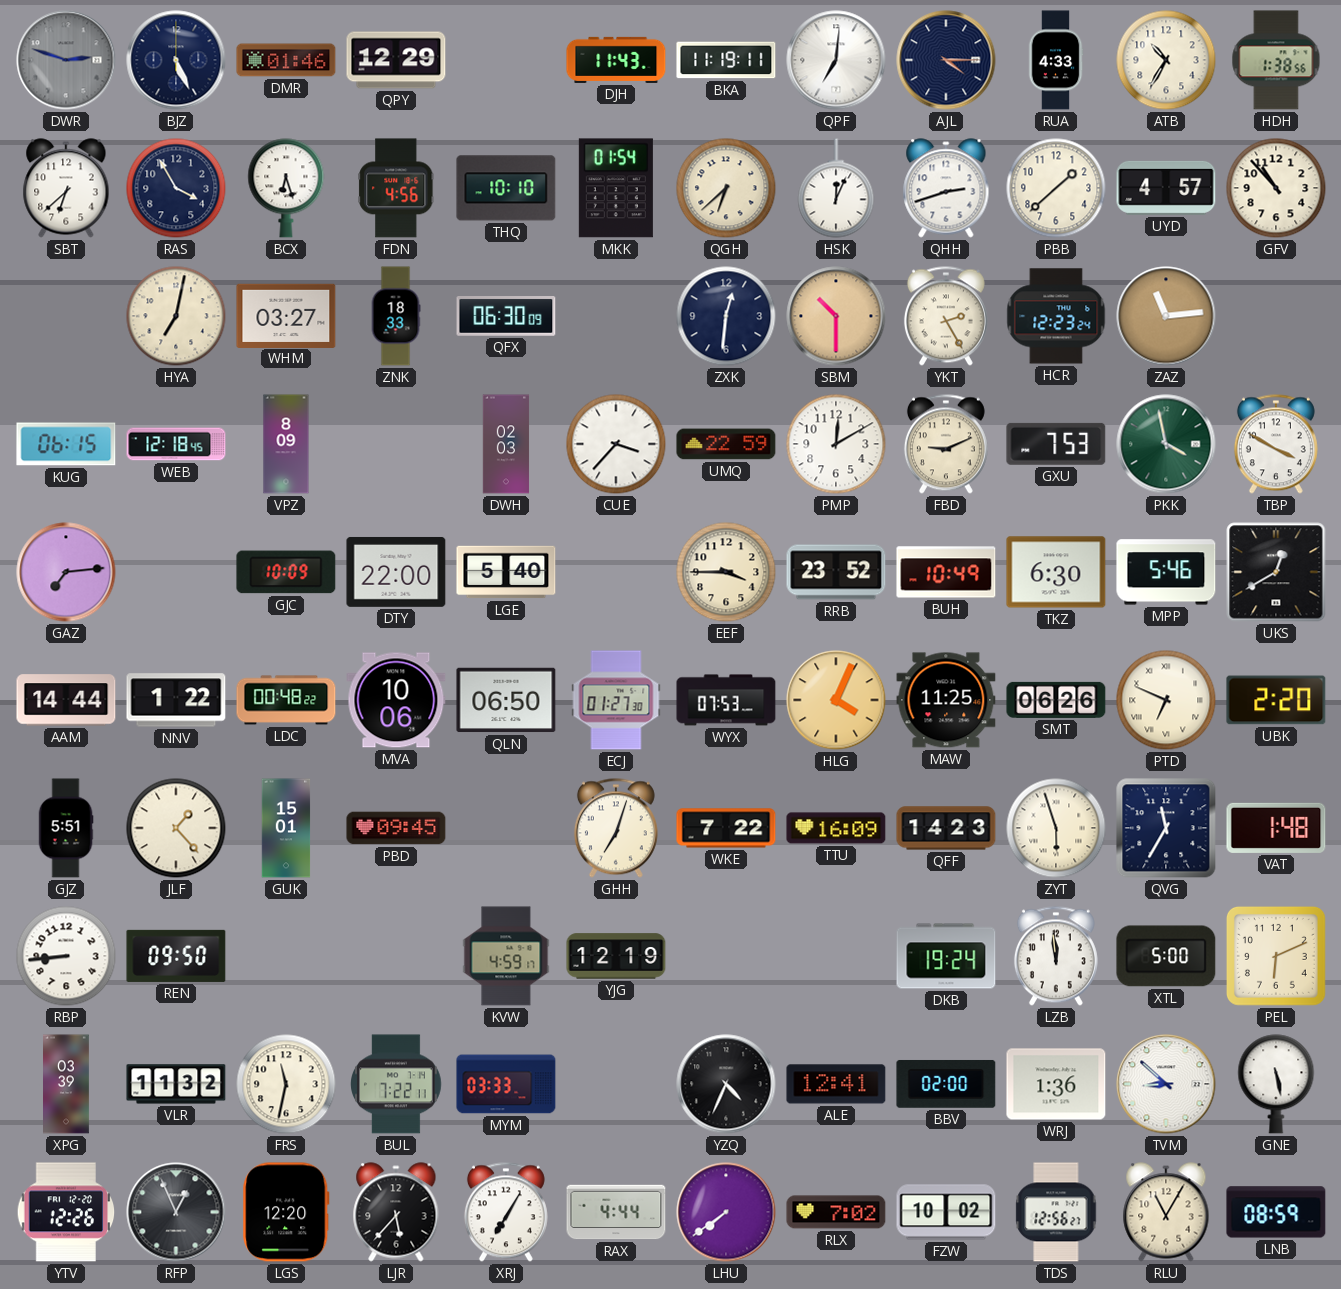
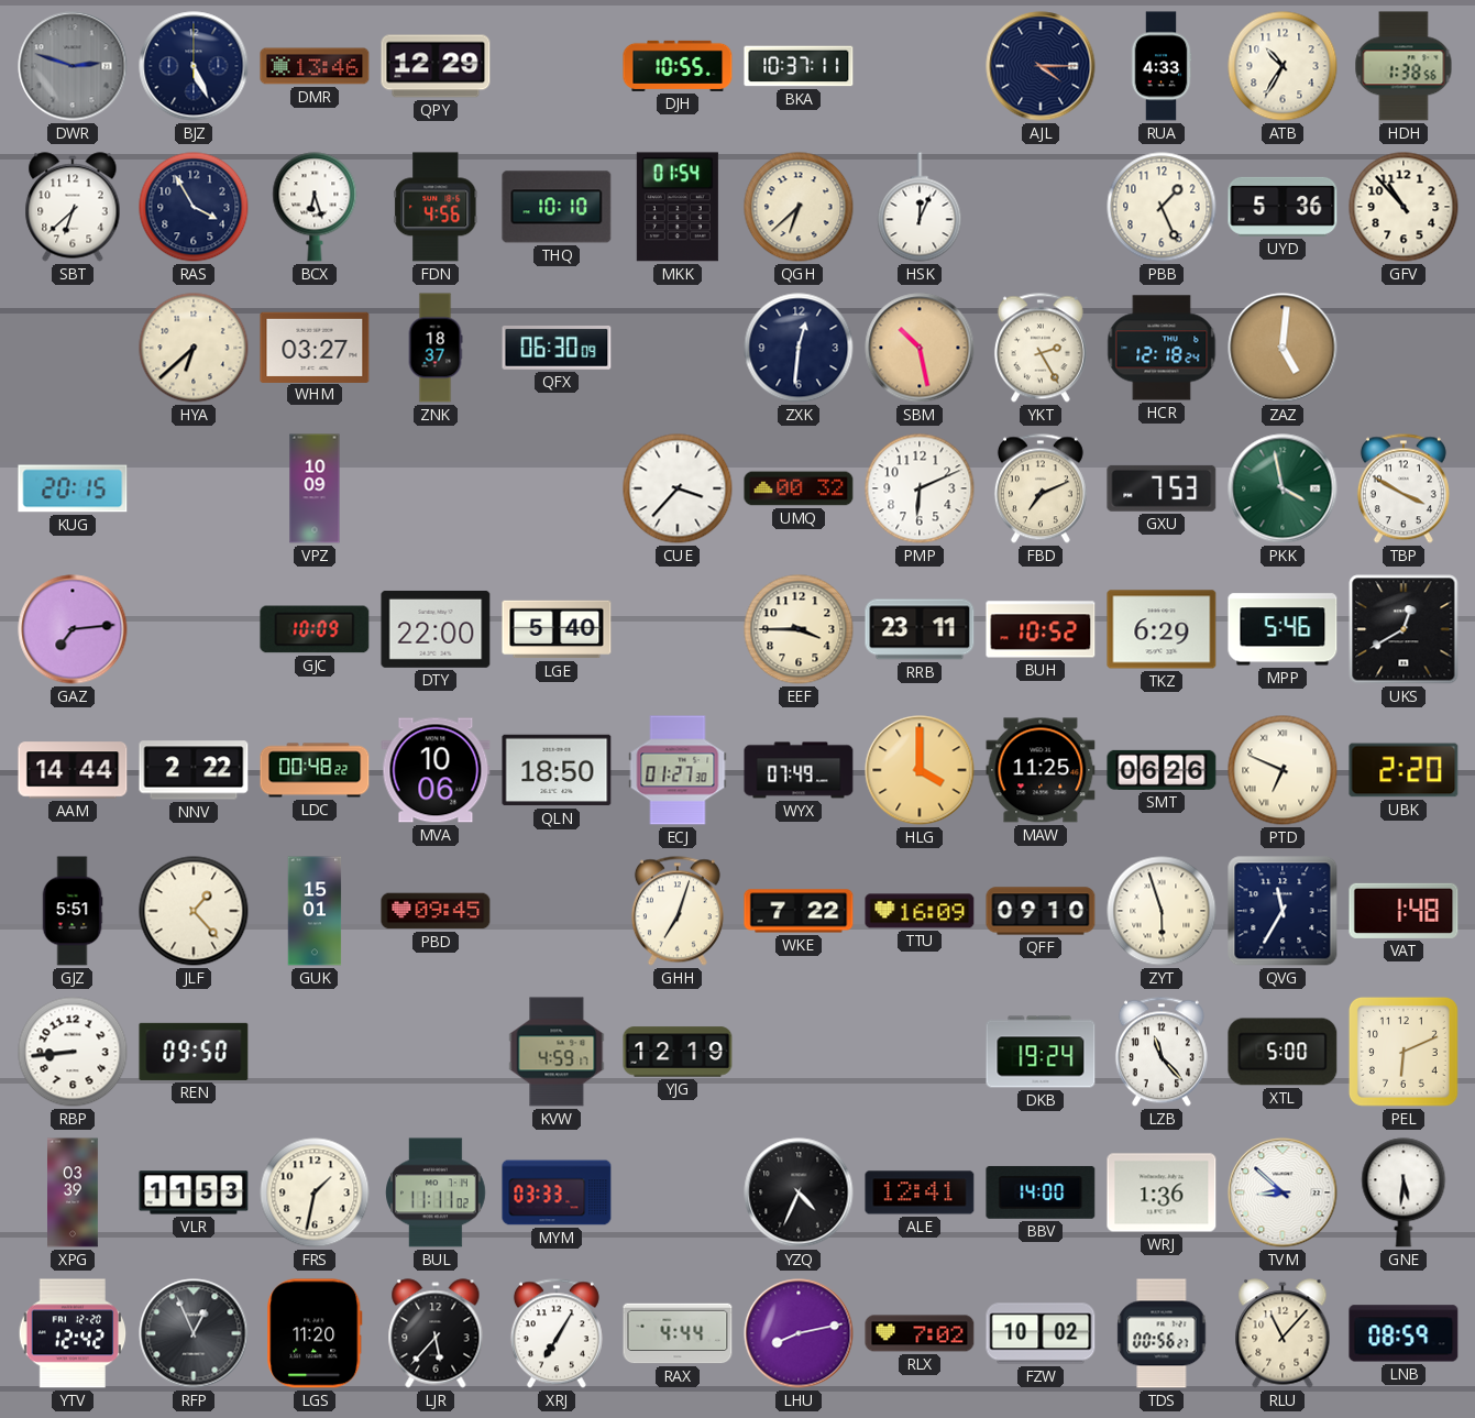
DMR: 01:46 -> 13:46 (315, 66)
DJH: 11:43 -> 10:55 (678, 66)
BKA: 11:19 -> 10:37 (799, 66)
QPF: 7:01 -> none (836, 60)
QHH: 2:42 -> none (946, 188)
PBB: 1:38 -> 1:26 (1162, 207)
UYD: 4:57 -> 5:36 (1283, 207)
HYA: 7:02 -> 6:38 (194, 348)
ZNK: 18:33 -> 18:37 (436, 348)
SBM: 10:30 -> 10:28 (920, 348)
HCR: 12:23 -> 12:18 (1162, 348)
ZAZ: 11:14 -> 5:01 (1283, 348)
KUG: 06:15 -> 20:15 (73, 488)
WEB: 12:18 -> none (176, 444)
VPZ: 8:09 -> 10:09 (315, 488)
DWH: 02:03 -> none (506, 444)
UMQ: 22:59 -> 00:32 (799, 488)
PMP: 12:10 -> 6:11 (920, 488)
FBD: 9:11 -> 7:11 (1041, 488)
RRB: 23:52 -> 23:11 (920, 629)
BUH: 10:49 -> 10:52 (1041, 629)
TKZ: 6:30 -> 6:29 (1162, 629)
NNV: 1:22 -> 2:22 (194, 770)
QLN: 06:50 -> 18:50 (557, 770)
WYX: 07:53 -> 07:49 (799, 770)
HLG: 4:04 -> 4:00 (920, 770)
QFF: 14:23 -> 09:10 (1041, 911)
LZB: 11:59 -> 11:23 (1162, 1052)
VLR: 11:32 -> 11:53 (194, 1192)
FRS: 11:32 -> 1:32 (315, 1192)
BUL: 7:22 -> 11:11 (437, 1192)
BBV: 02:00 -> 14:00 (1041, 1192)
GNE: 5:28 -> 5:31 (1404, 1192)
YTV: 12:26 -> 12:42 (73, 1333)
LGS: 12:20 -> 11:20 (315, 1333)
LHU: 7:39 -> 8:13 (799, 1333)
TDS: 12:56 -> 00:56 (1162, 1333)
RLU: 11:05 -> 11:07 (1283, 1333)
